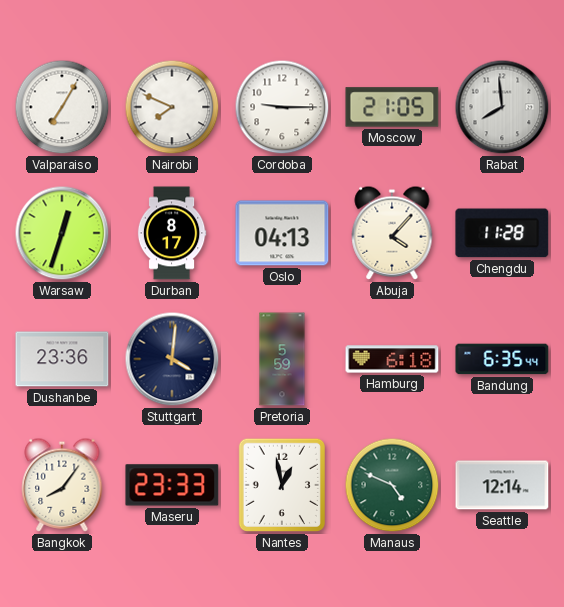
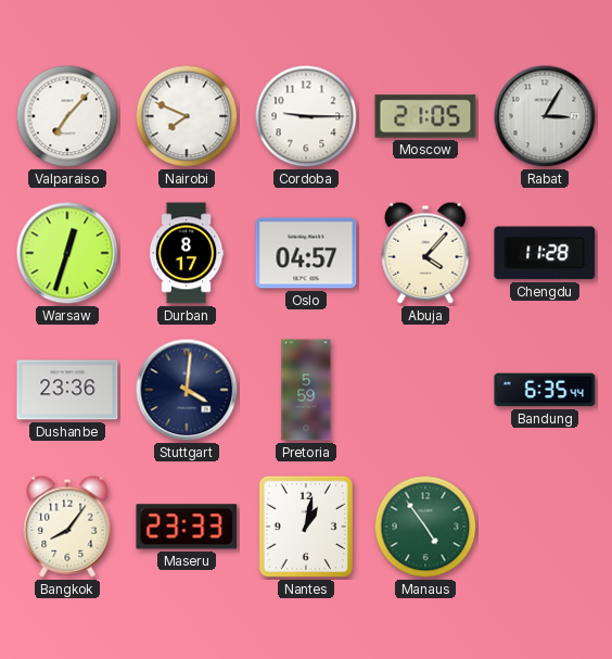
Valparaiso: 7:05 -> 7:07 (67, 116)
Rabat: 7:59 -> 3:05 (545, 116)
Oslo: 04:13 -> 04:57 (306, 253)
Hamburg: 6:18 -> none (392, 359)
Nantes: 12:58 -> 1:02 (306, 527)
Manaus: 4:49 -> 4:54 (425, 527)
Seattle: 12:14 -> none (502, 485)
